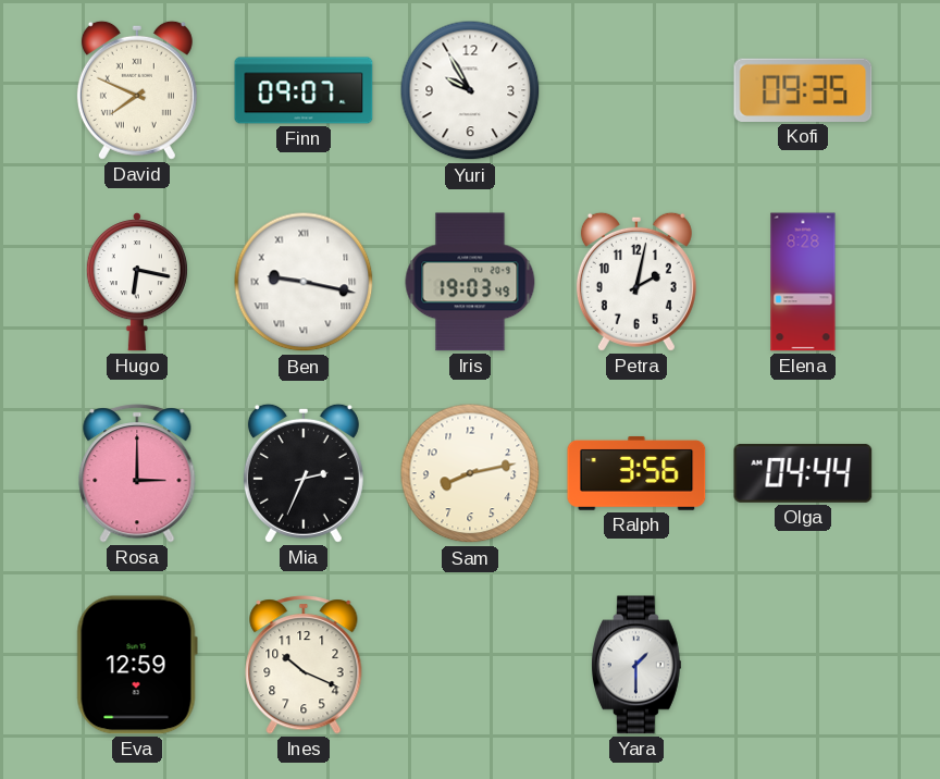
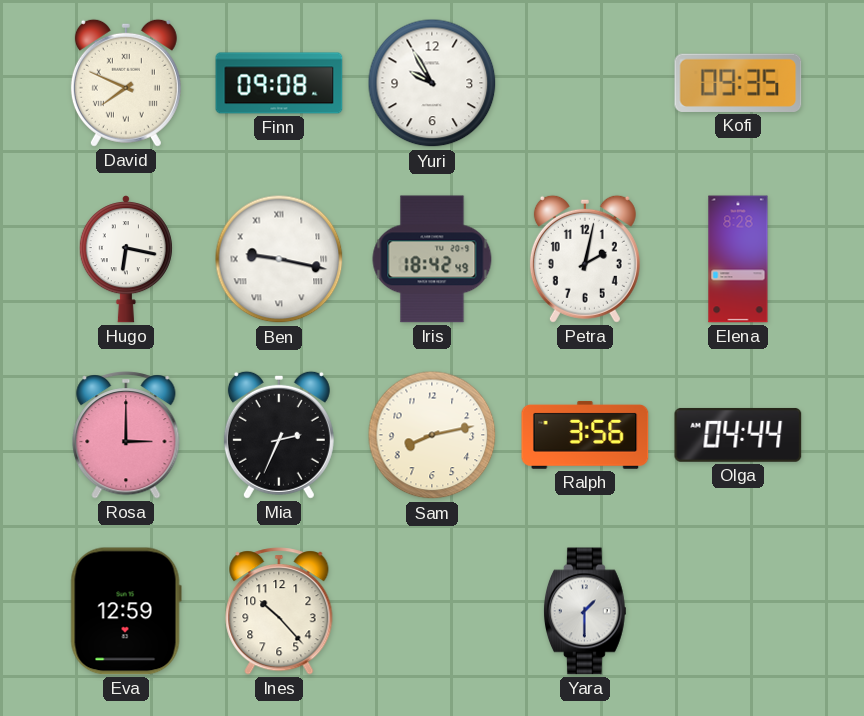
Finn: 09:07 -> 09:08 (279, 83)
Iris: 19:03 -> 18:42 (432, 259)
Ines: 10:19 -> 10:23 (279, 611)
